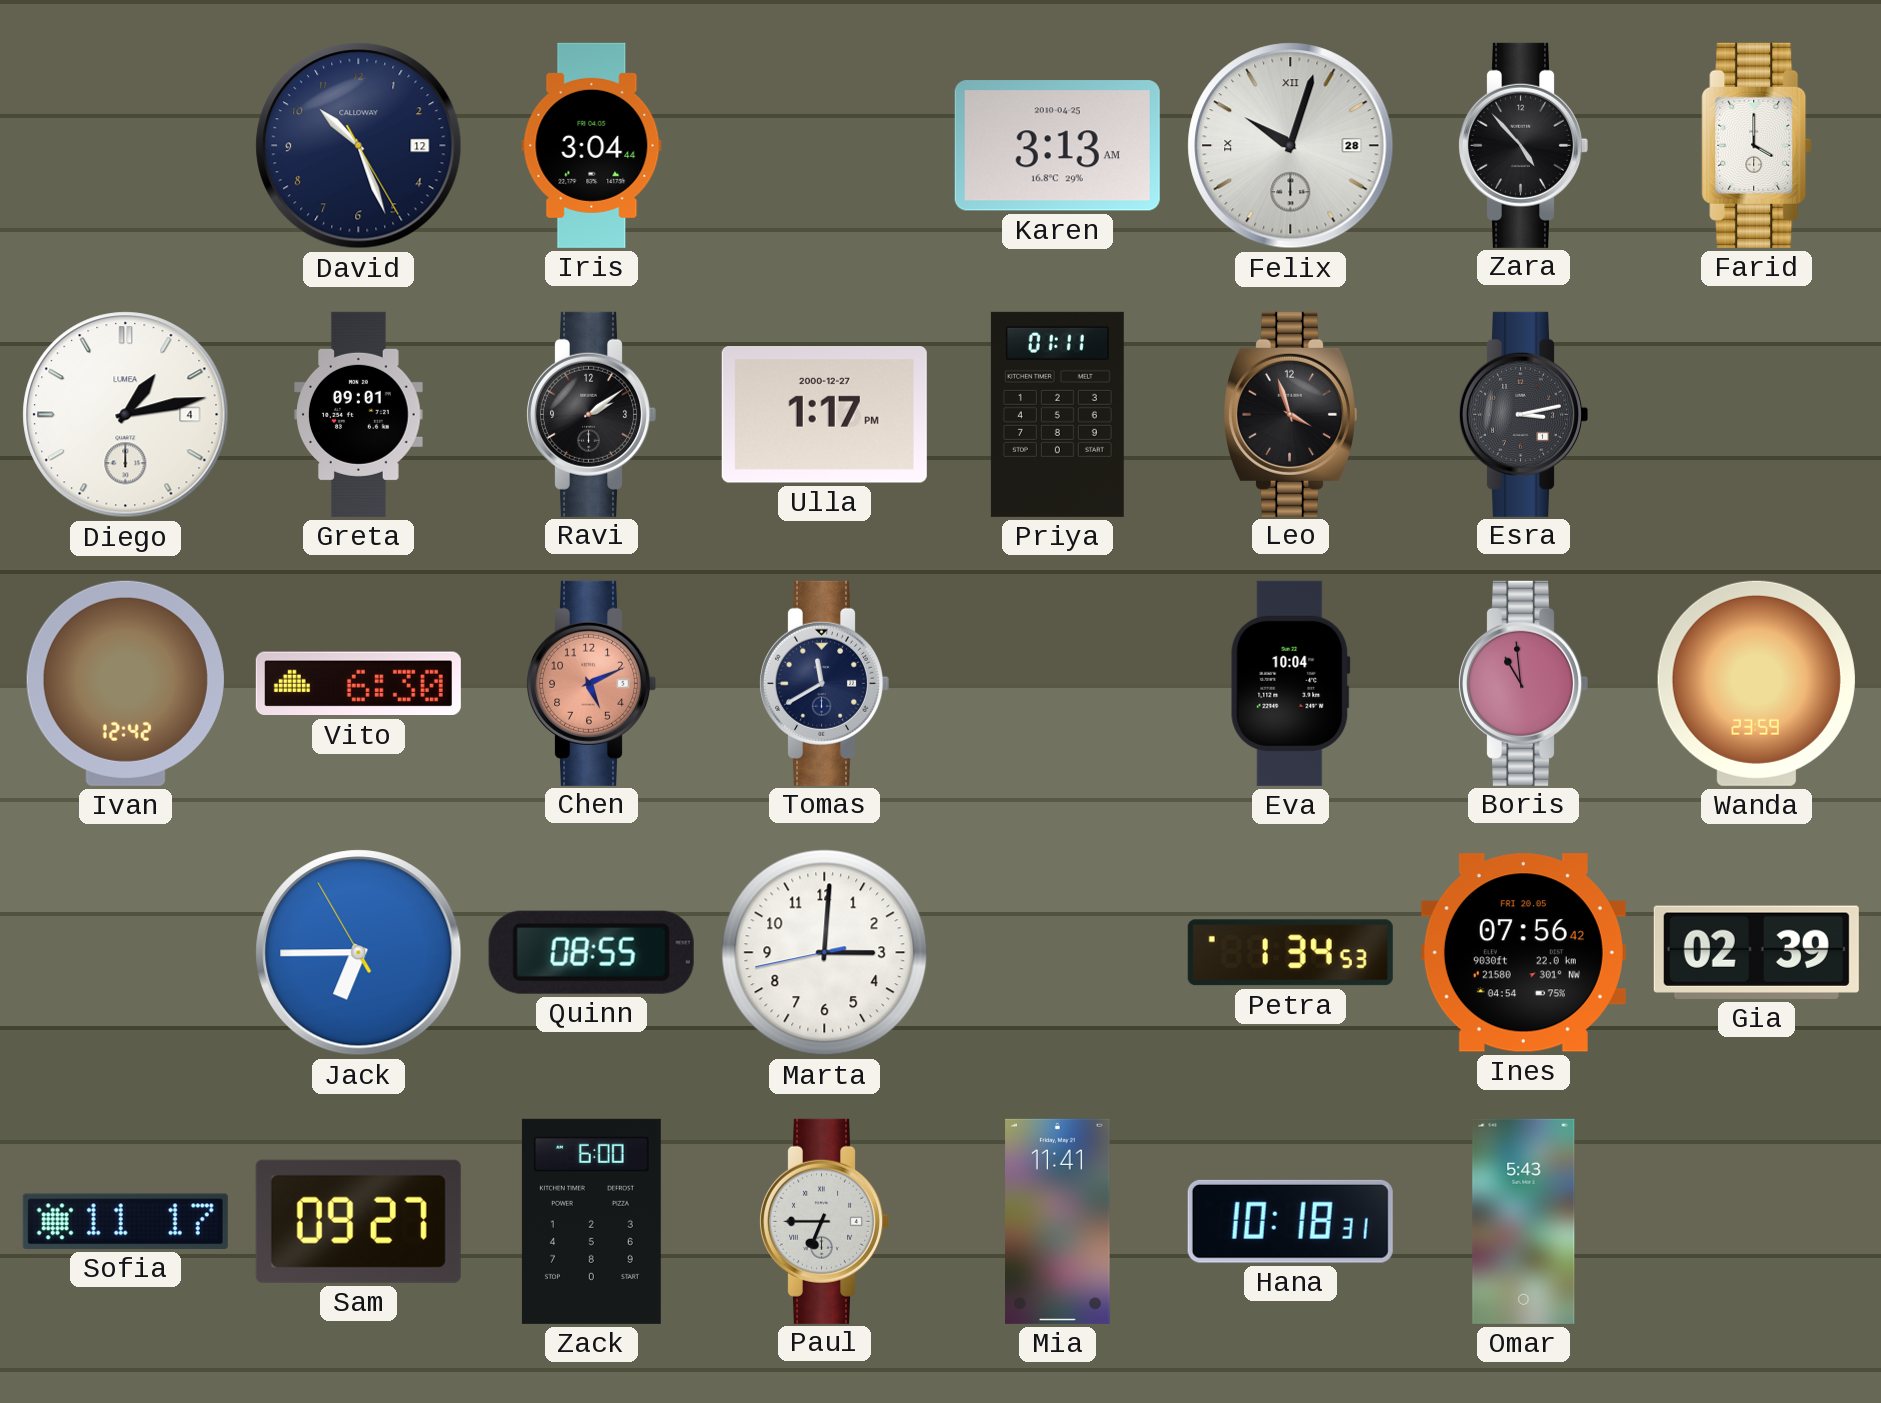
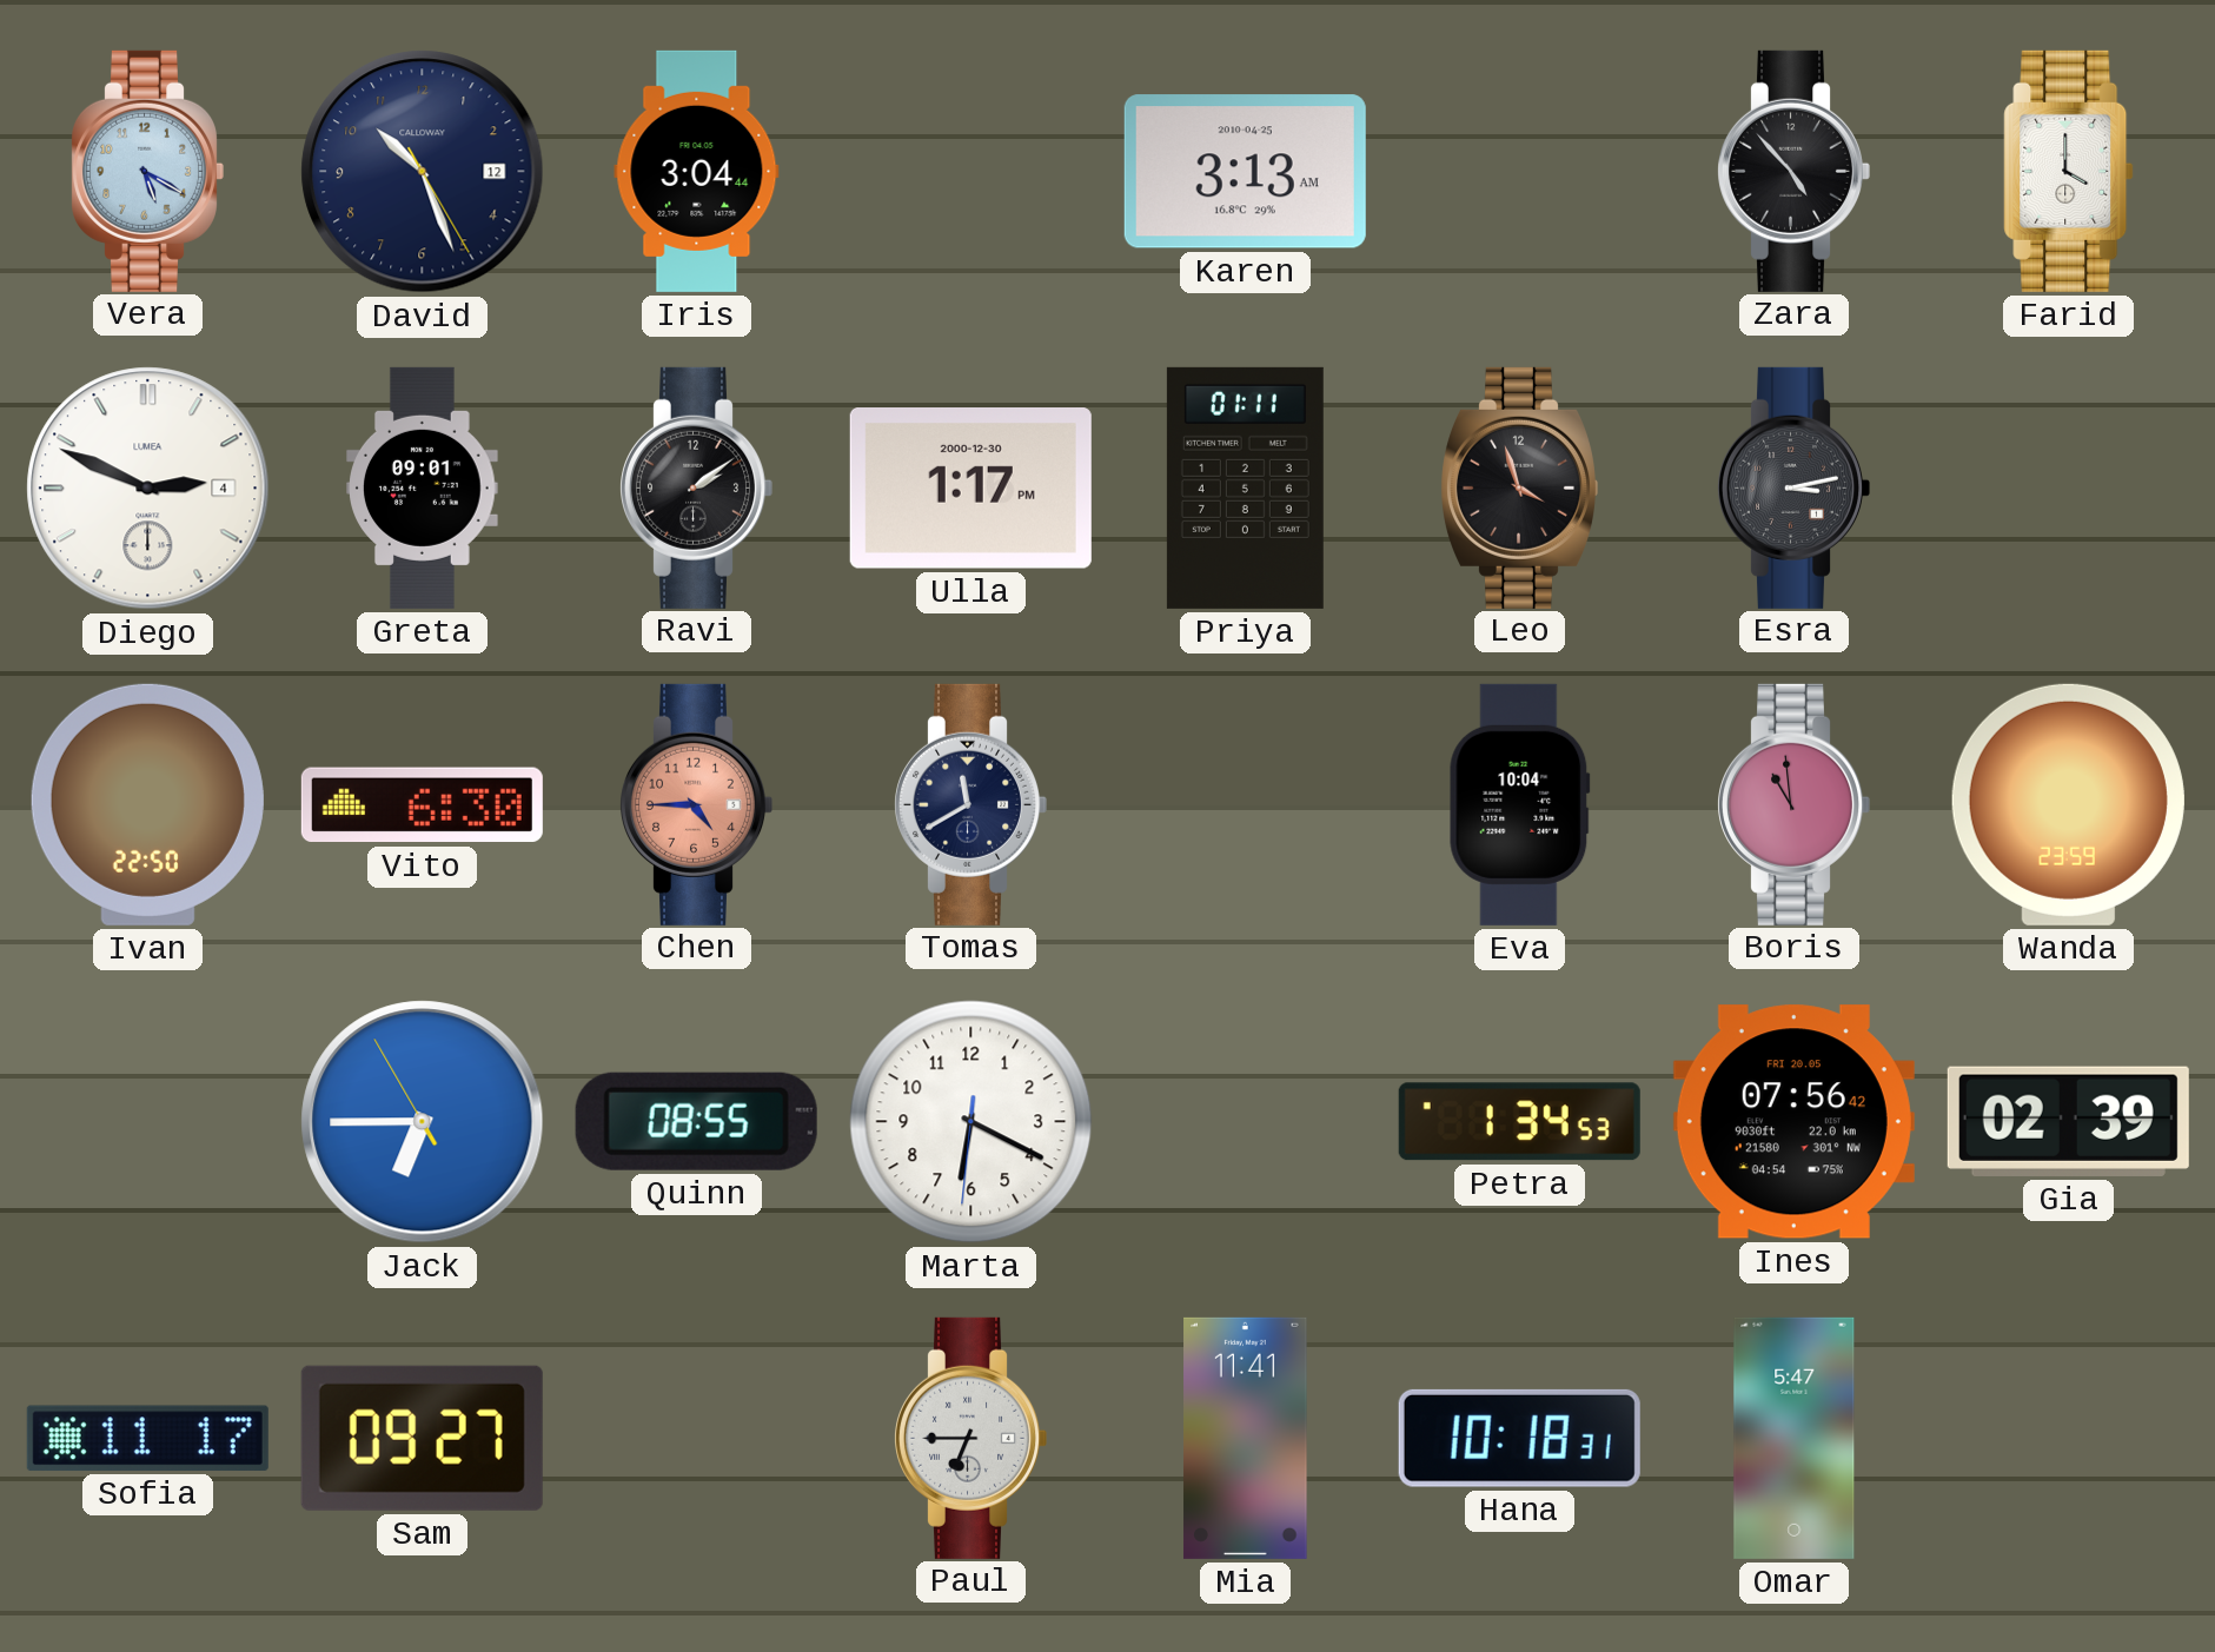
Vera: none -> 5:20 (147, 171)
Felix: 10:03 -> none (1291, 146)
Diego: 1:13 -> 2:49 (148, 489)
Ulla date: 2000-12-27 -> 2000-12-30 (970, 489)
Ivan: 12:42 -> 22:50 (147, 804)
Chen: 5:11 -> 4:45 (696, 804)
Marta: 3:00 -> 6:19 (971, 1122)
Zack: 6:00 -> none (591, 1221)
Omar: 5:43 -> 5:47 (1795, 1438)
